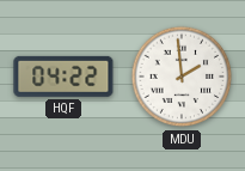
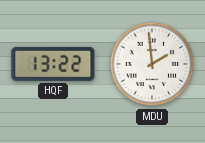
HQF: 04:22 -> 13:22 (53, 64)
